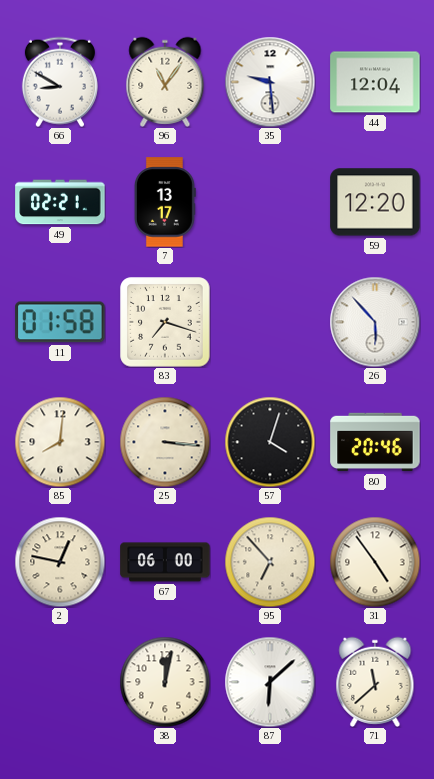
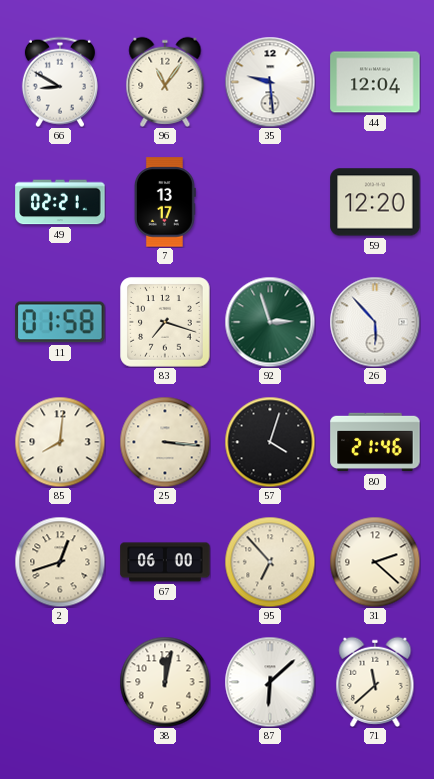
92: none -> 2:57 (270, 322)
80: 20:46 -> 21:46 (375, 442)
2: 12:47 -> 12:42 (60, 562)
31: 4:54 -> 2:22 (375, 562)
